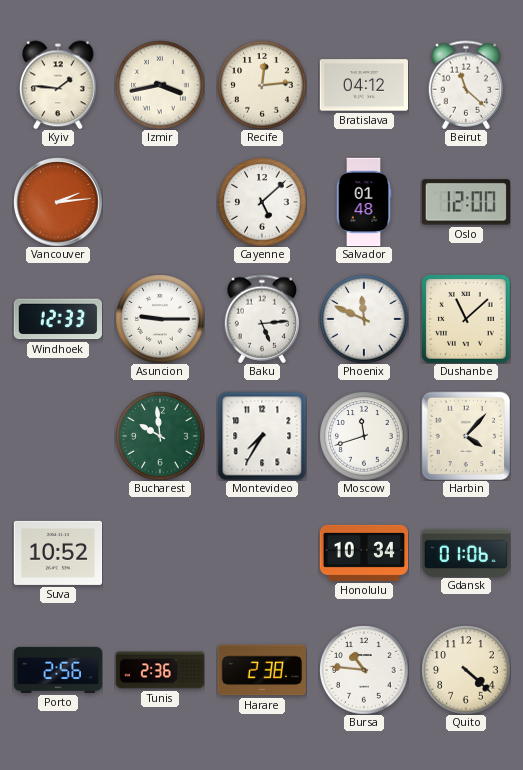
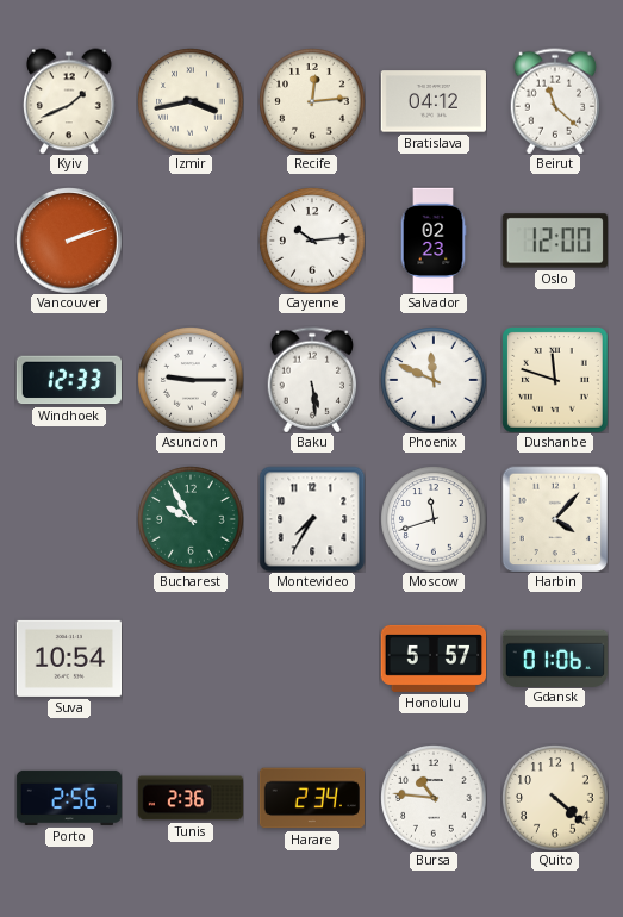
Kyiv: 1:46 -> 1:41 (69, 101)
Vancouver: 2:14 -> 2:12 (69, 241)
Cayenne: 5:08 -> 10:14 (312, 241)
Salvador: 01:48 -> 02:23 (434, 241)
Baku: 5:14 -> 5:29 (312, 380)
Dushanbe: 11:08 -> 11:48 (555, 380)
Bucharest: 9:59 -> 9:55 (191, 519)
Suva: 10:52 -> 10:54 (69, 659)
Honolulu: 10:34 -> 5:57 (434, 659)
Harare: 2:38 -> 2:34 (311, 798)
